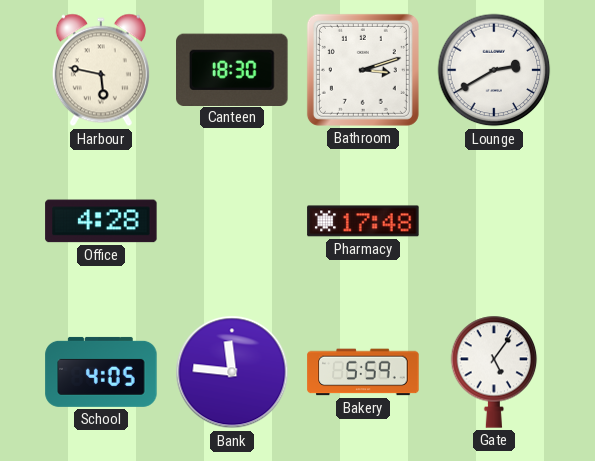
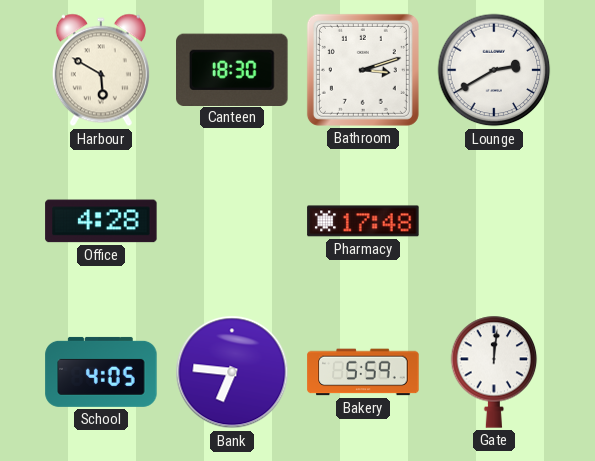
Harbour: 5:47 -> 5:50 (101, 70)
Bank: 11:46 -> 6:46 (232, 372)
Gate: 5:06 -> 12:01 (494, 372)
